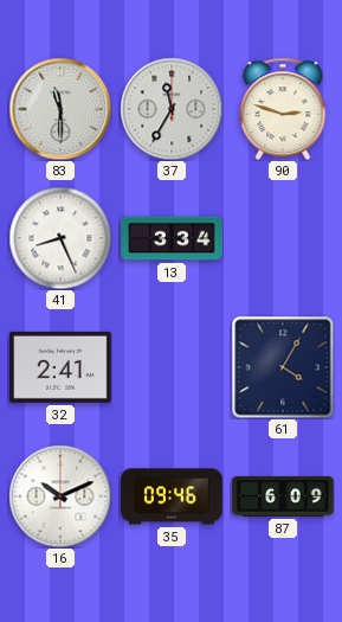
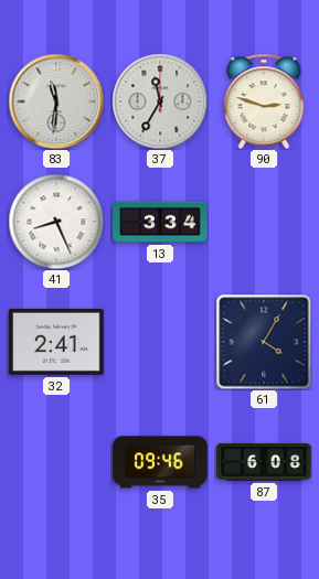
83: 11:30 -> 11:31 (56, 101)
16: 10:11 -> none (60, 496)
87: 6:09 -> 6:08 (264, 462)
